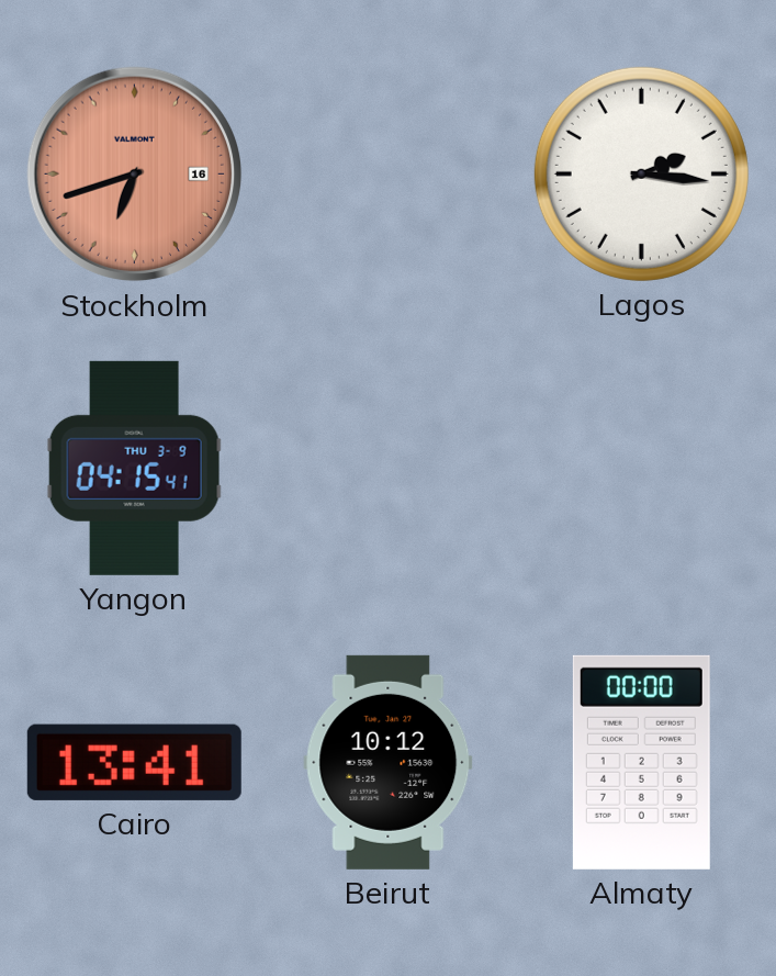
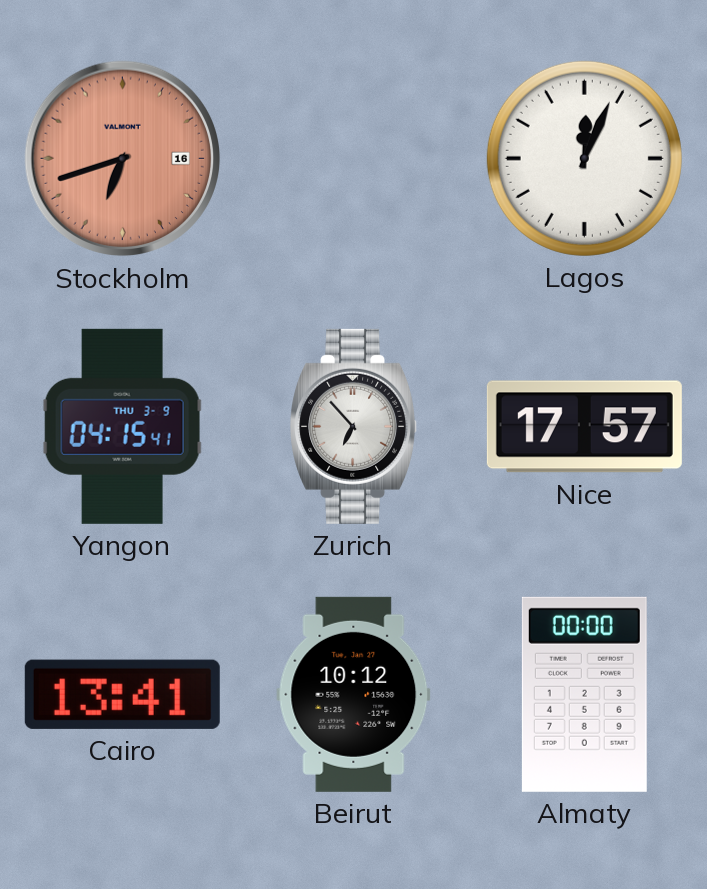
Lagos: 2:16 -> 12:04 (584, 158)
Zurich: none -> 6:53 (354, 426)
Nice: none -> 17:57 (584, 427)
